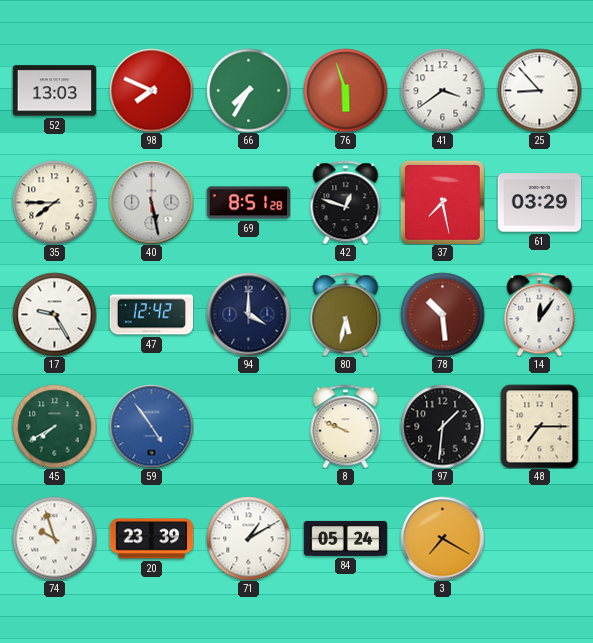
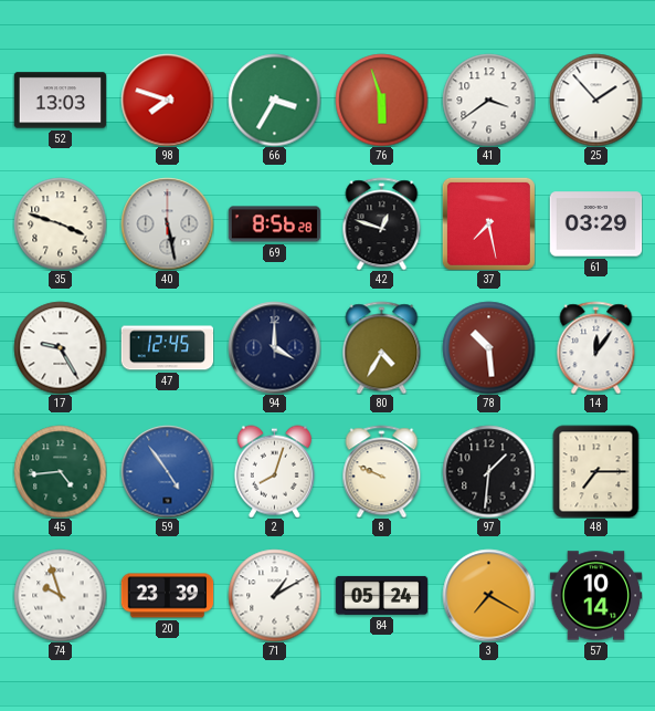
98: 7:49 -> 7:48 (167, 100)
66: 7:35 -> 3:35 (274, 100)
25: 8:53 -> 1:53 (595, 100)
35: 7:45 -> 3:48 (60, 223)
69: 8:51 -> 8:56 (274, 224)
47: 12:42 -> 12:45 (167, 348)
80: 5:32 -> 4:35 (382, 347)
45: 7:40 -> 4:44 (60, 471)
2: none -> 8:03 (274, 471)
57: none -> 10:14 (595, 596)
